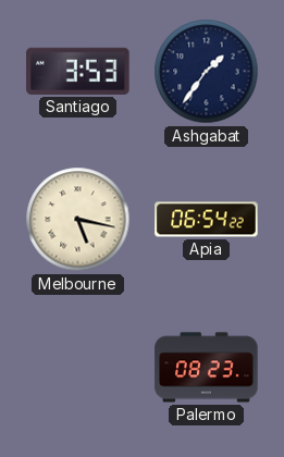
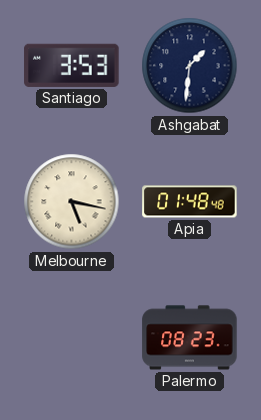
Ashgabat: 1:36 -> 1:31 (190, 66)
Apia: 06:54 -> 01:48 (190, 202)
